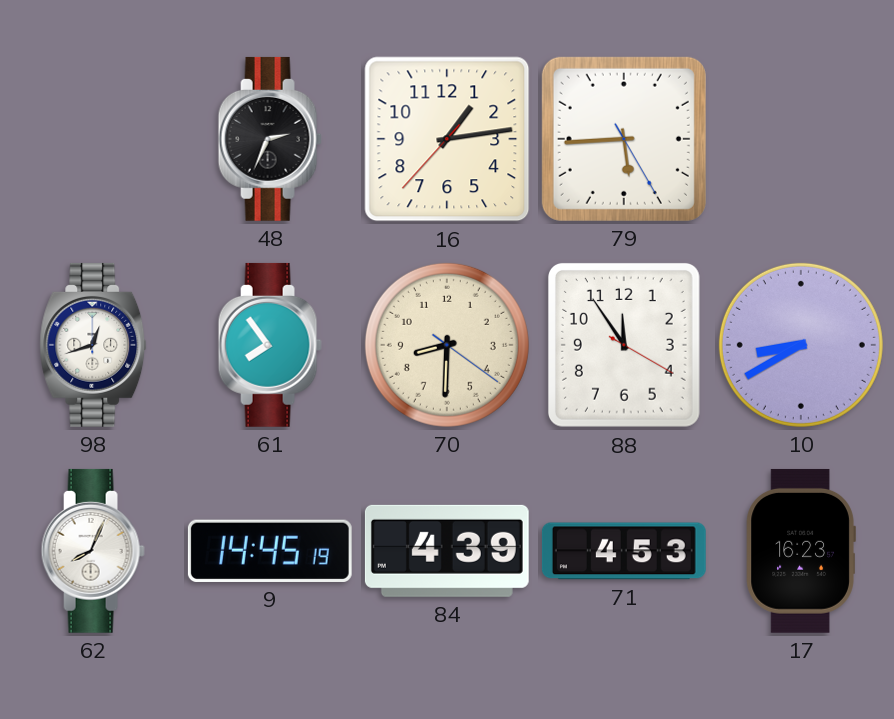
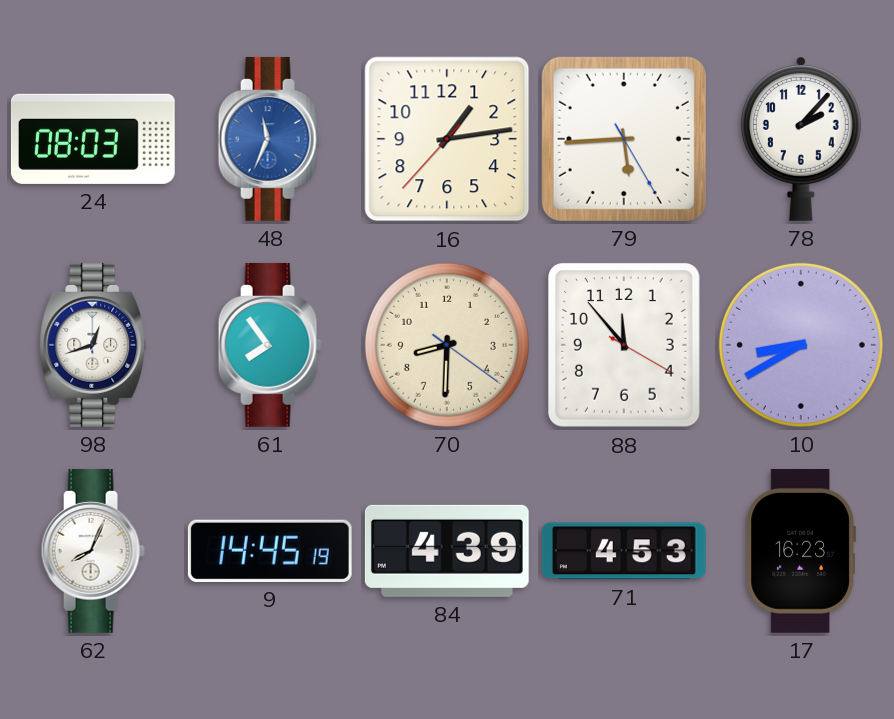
24: none -> 08:03 (93, 139)
48: 2:34 -> 11:34 (270, 139)
48 dial: black -> blue (270, 139)
78: none -> 2:07 (801, 139)
88: 11:54 -> 11:53 (624, 345)
